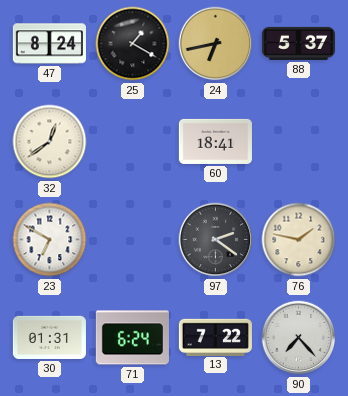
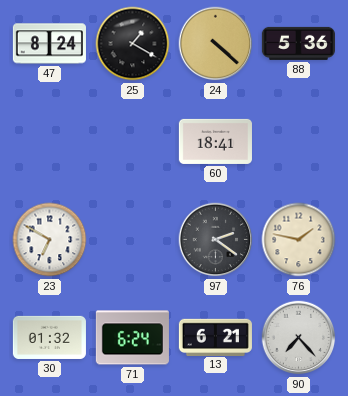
24: 6:43 -> 4:22 (216, 44)
88: 5:37 -> 5:36 (298, 43)
32: 12:39 -> none (50, 142)
30: 01:31 -> 01:32 (49, 337)
13: 7:22 -> 6:21 (215, 337)
